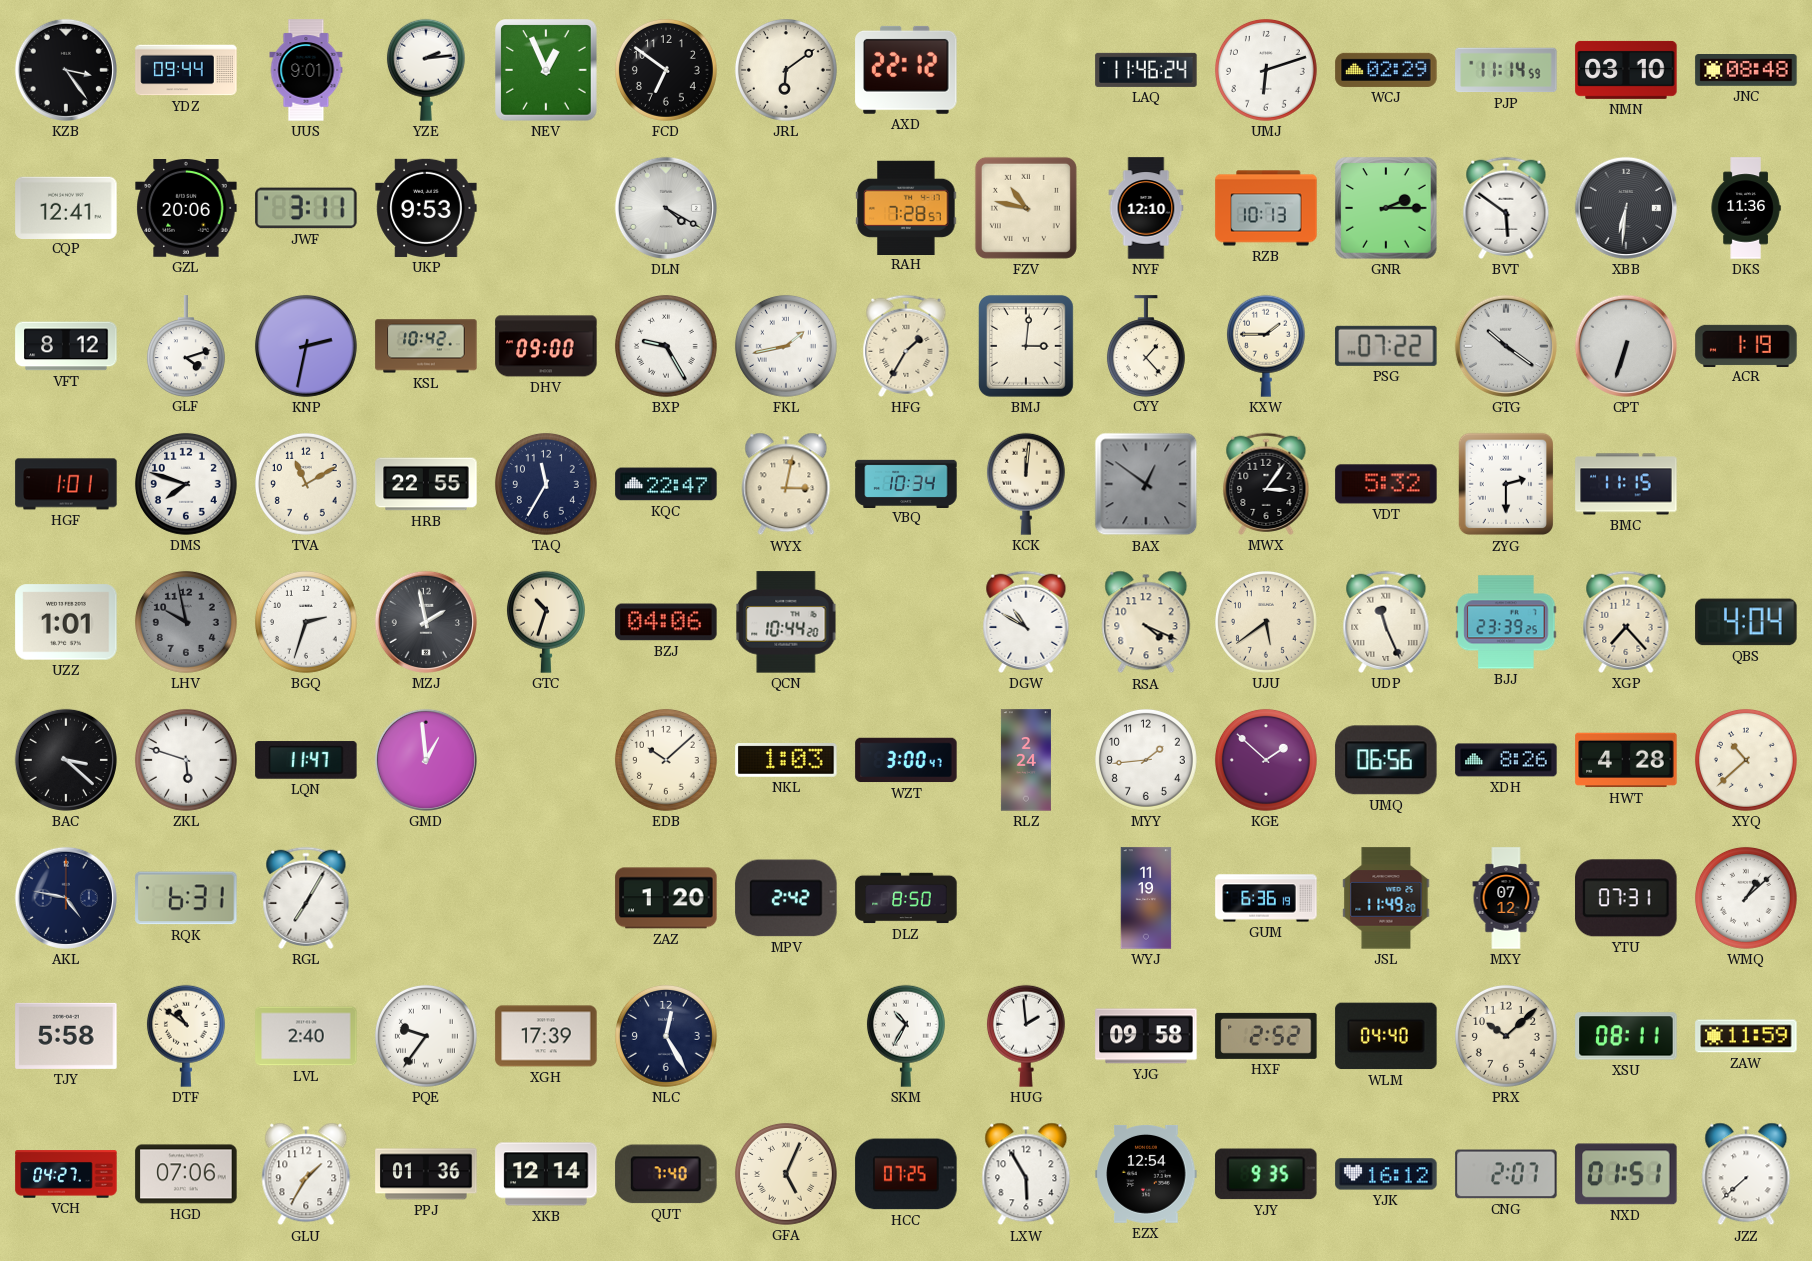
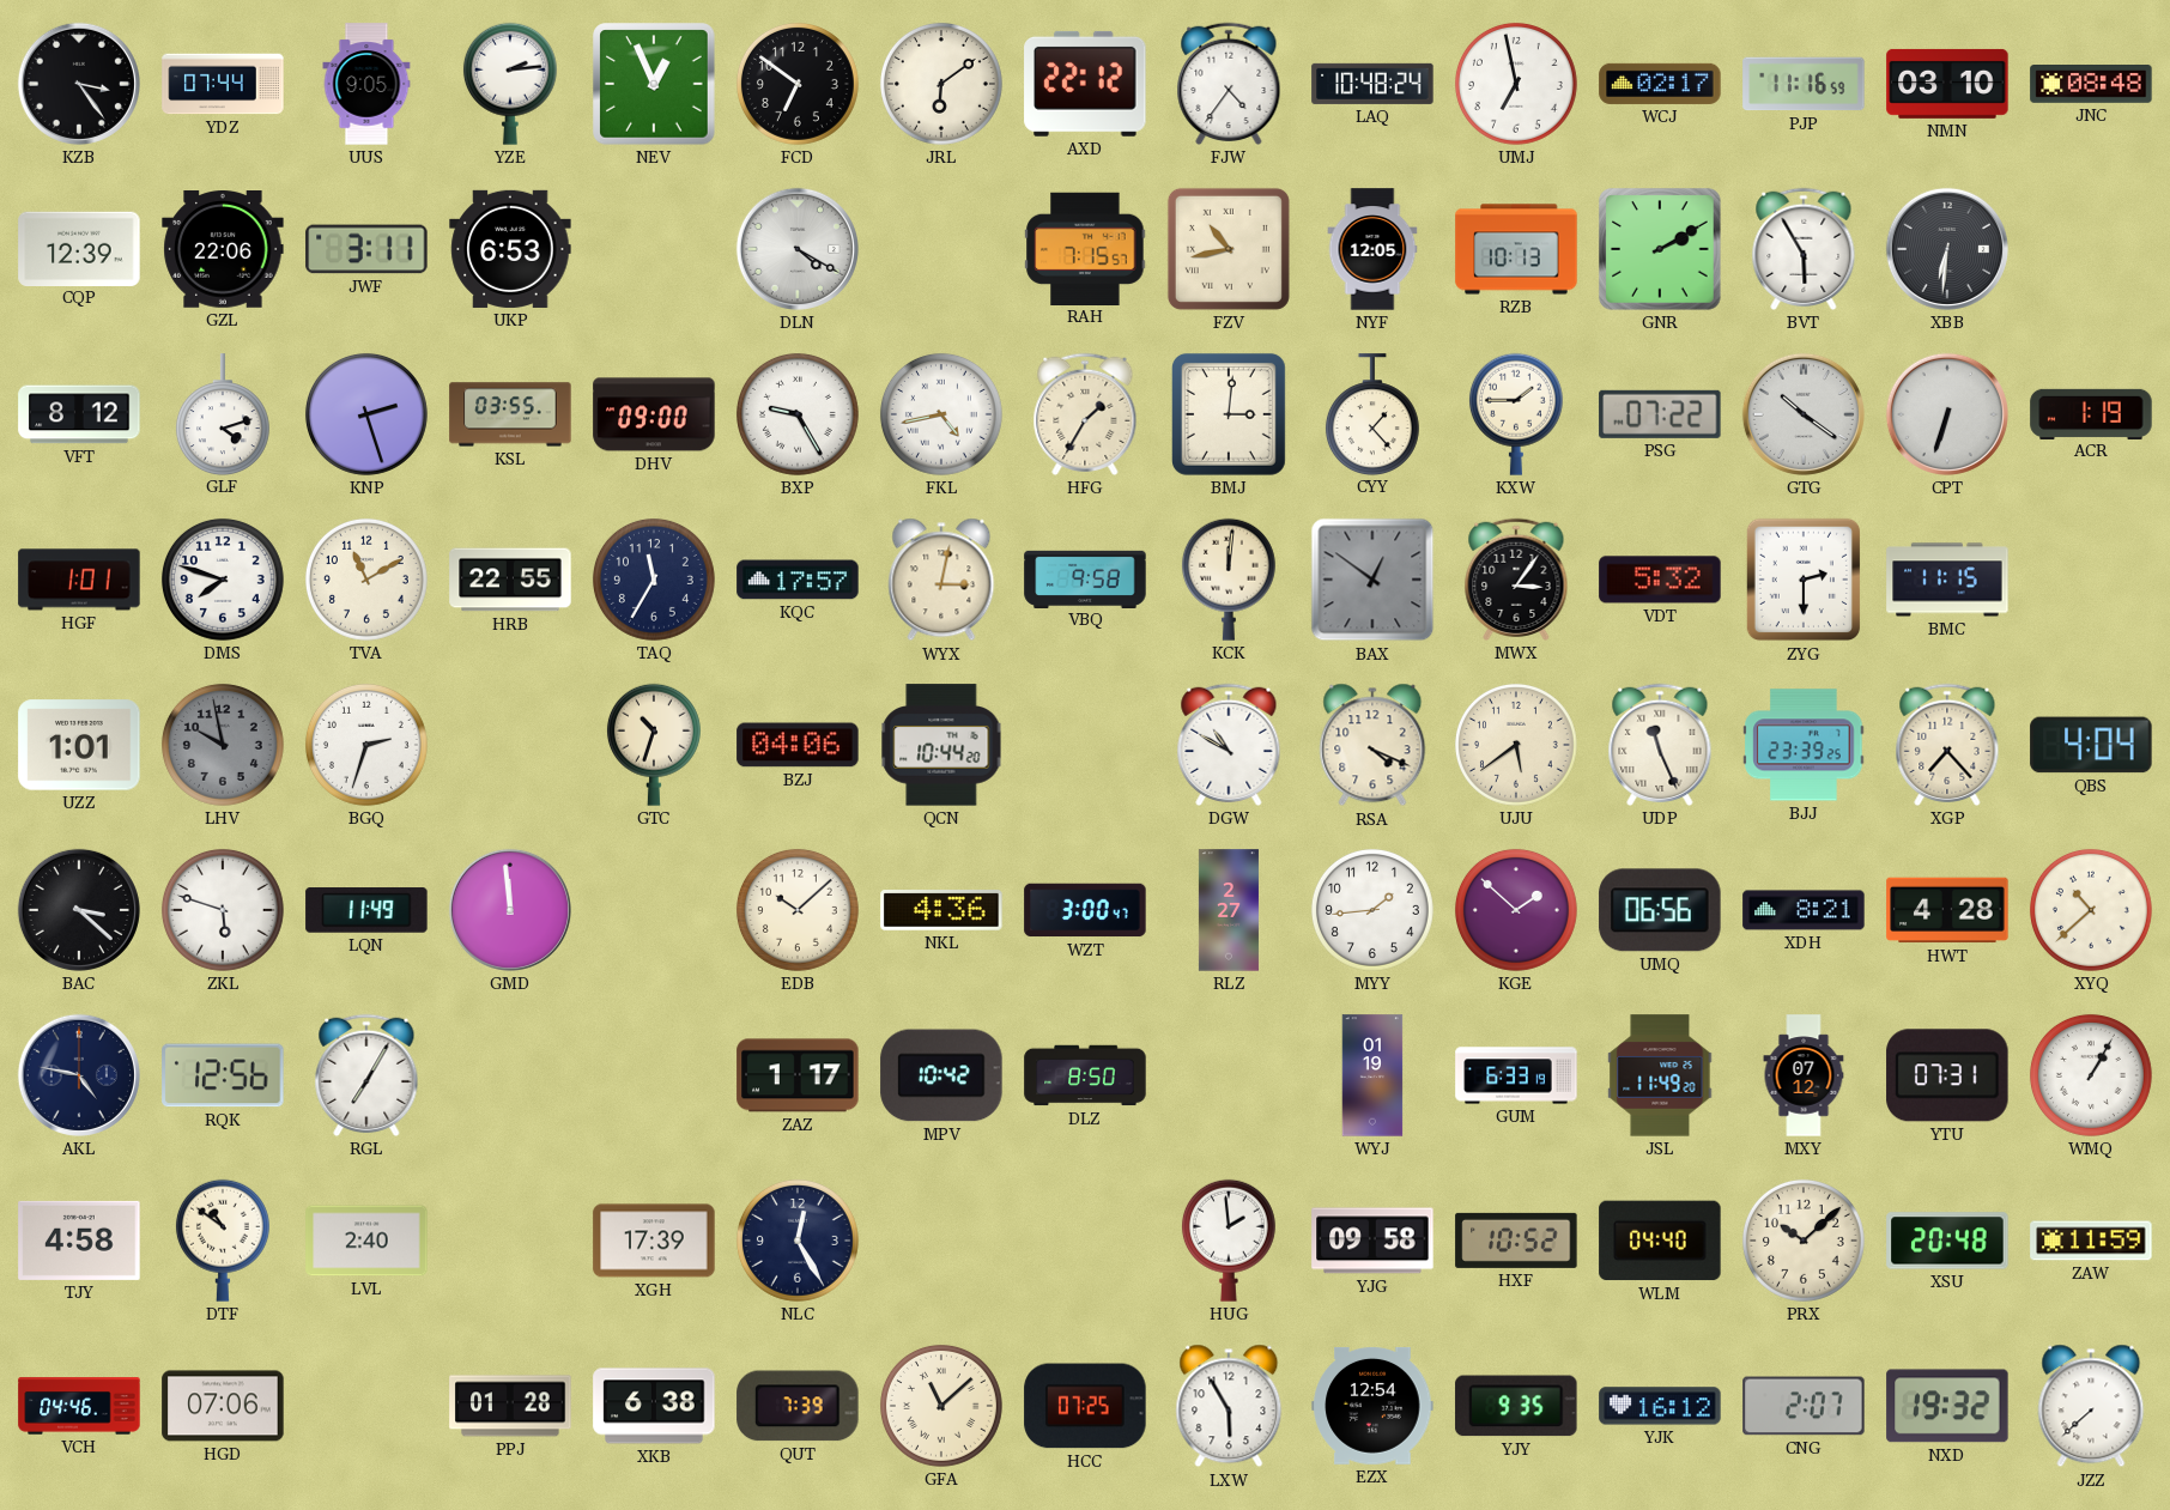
YDZ: 09:44 -> 07:44 (223, 84)
UUS: 9:01 -> 9:05 (366, 84)
FJW: none -> 4:36 (1229, 84)
LAQ: 11:46 -> 10:48 (1372, 84)
UMJ: 6:12 -> 6:58 (1516, 84)
WCJ: 02:29 -> 02:17 (1660, 84)
PJP: 11:14 -> 11:16 (1804, 84)
CQP: 12:41 -> 12:39 (79, 248)
GZL: 20:06 -> 22:06 (223, 250)
UKP: 9:53 -> 6:53 (510, 249)
RAH: 7:28 -> 7:15 (1085, 248)
FZV: 10:47 -> 10:43 (1229, 249)
NYF: 12:10 -> 12:05 (1372, 249)
GNR: 2:15 -> 2:10 (1660, 249)
BVT: 5:51 -> 5:55 (1804, 249)
DKS: 11:36 -> none (1746, 208)
KNP: 2:32 -> 2:27 (366, 414)
KSL: 10:42 -> 03:55 (510, 414)
FKL: 1:43 -> 4:43 (941, 414)
KQC: 22:47 -> 17:57 (798, 580)
VBQ: 10:34 -> 9:58 (1085, 578)
MZJ: 1:58 -> none (426, 622)
LQN: 11:47 -> 11:49 (366, 910)
GMD: 12:59 -> 11:59 (510, 910)
NKL: 1:03 -> 4:36 (941, 911)
RLZ: 2:24 -> 2:27 (1229, 910)
XDH: 8:26 -> 8:21 (1804, 910)
RQK: 6:31 -> 12:56 (223, 1075)
ZAZ: 1:20 -> 1:17 (798, 1075)
MPV: 2:42 -> 10:42 (941, 1075)
WYJ: 11:19 -> 01:19 (1372, 1075)
GUM: 6:36 -> 6:33 (1516, 1075)
WMQ: 1:08 -> 1:05 (2091, 1075)
TJY: 5:58 -> 4:58 (79, 1241)
PQE: 9:36 -> none (426, 1036)
SKM: 10:35 -> none (906, 1036)
HXF: 2:52 -> 10:52 (1516, 1241)
XSU: 08:11 -> 20:48 (1947, 1241)
VCH: 04:27 -> 04:46 (79, 1406)
GLU: 1:35 -> none (306, 1174)
PPJ: 01:36 -> 01:28 (510, 1406)
XKB: 12:14 -> 6:38 (654, 1406)
QUT: 7:40 -> 7:39 (798, 1406)
GFA: 5:04 -> 11:08 (941, 1406)
NXD: 01:51 -> 19:32 (1947, 1406)
